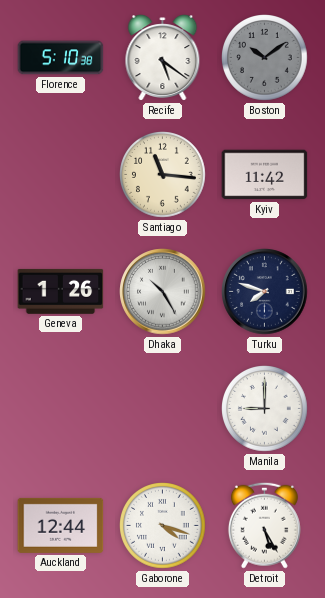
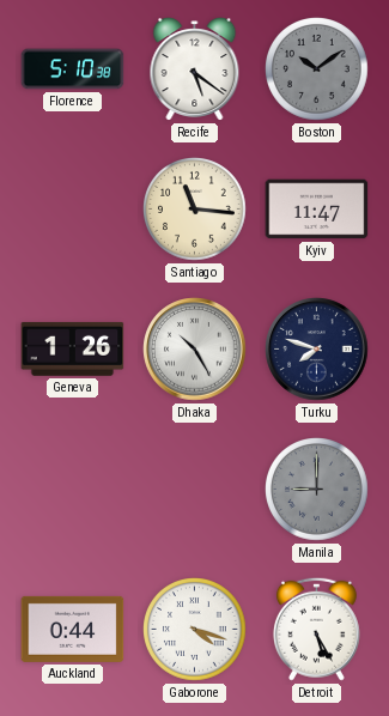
Kyiv: 11:42 -> 11:47 (317, 210)
Manila dial: white -> grey (317, 490)
Auckland: 12:44 -> 0:44 (73, 629)
